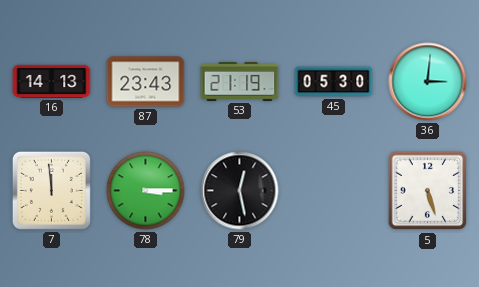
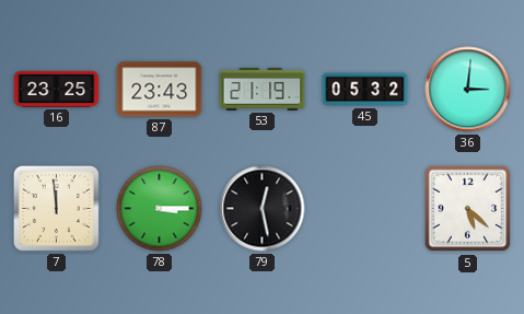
16: 14:13 -> 23:25 (57, 89)
45: 05:30 -> 05:32 (365, 90)
5: 5:27 -> 5:22 (468, 209)
